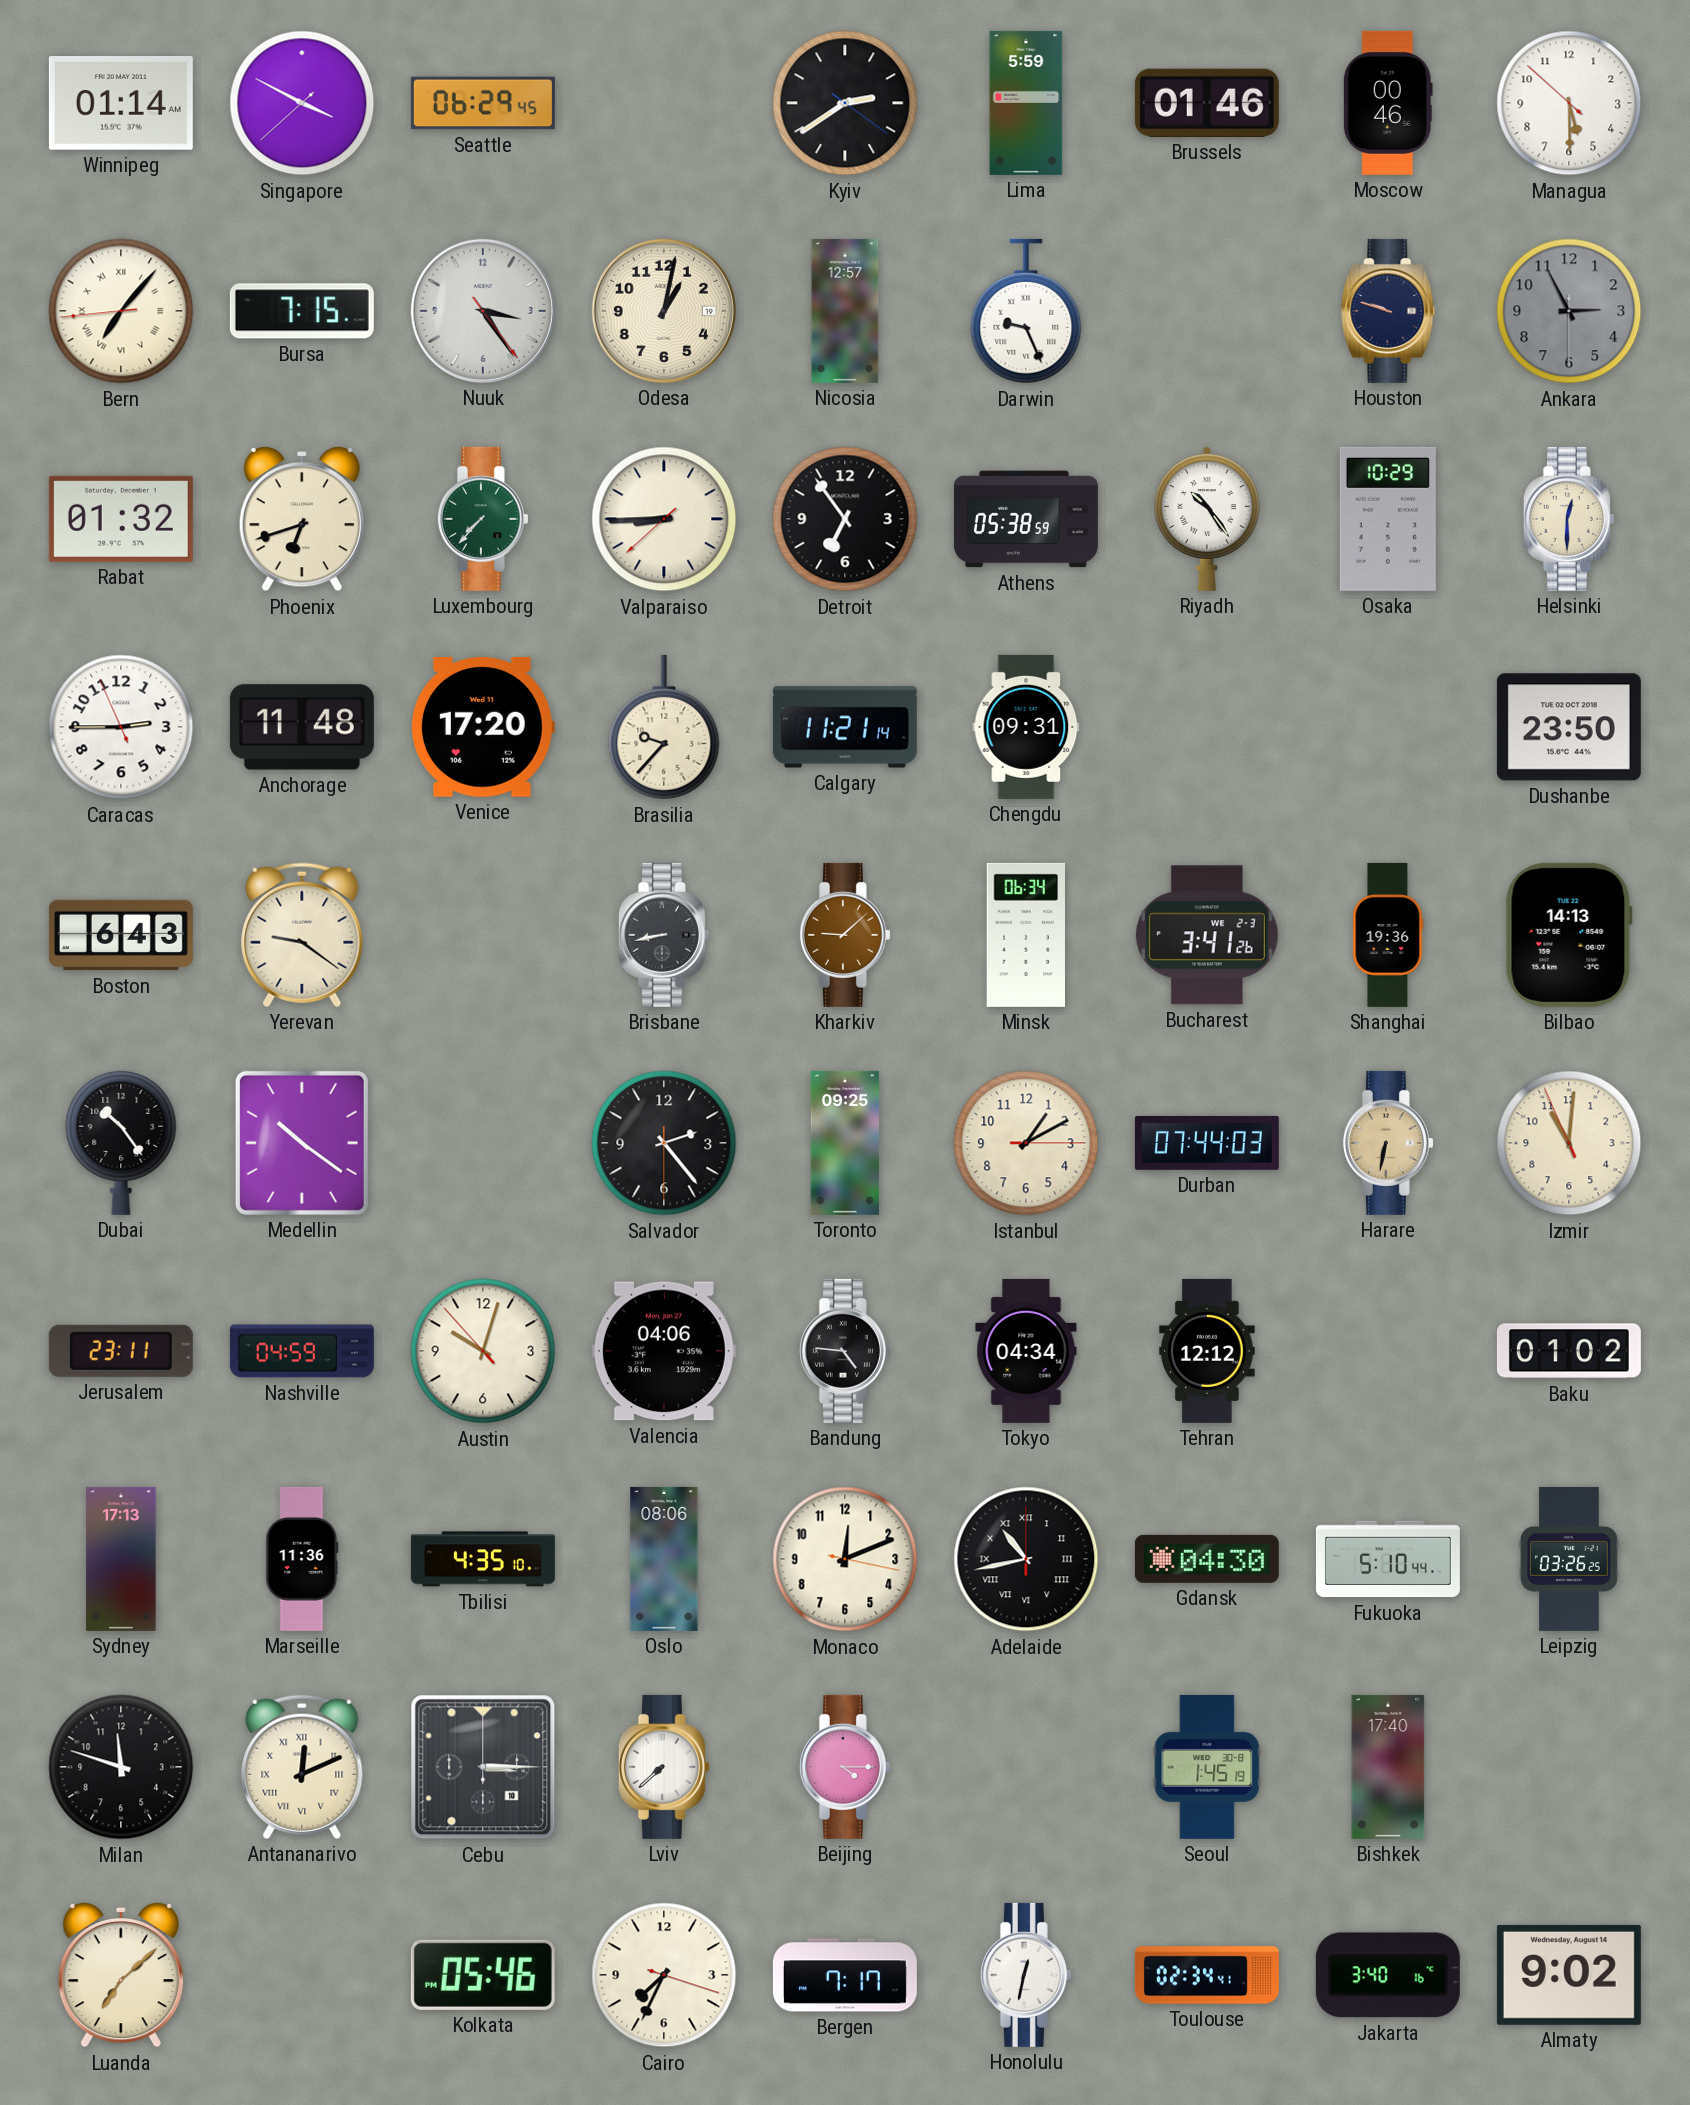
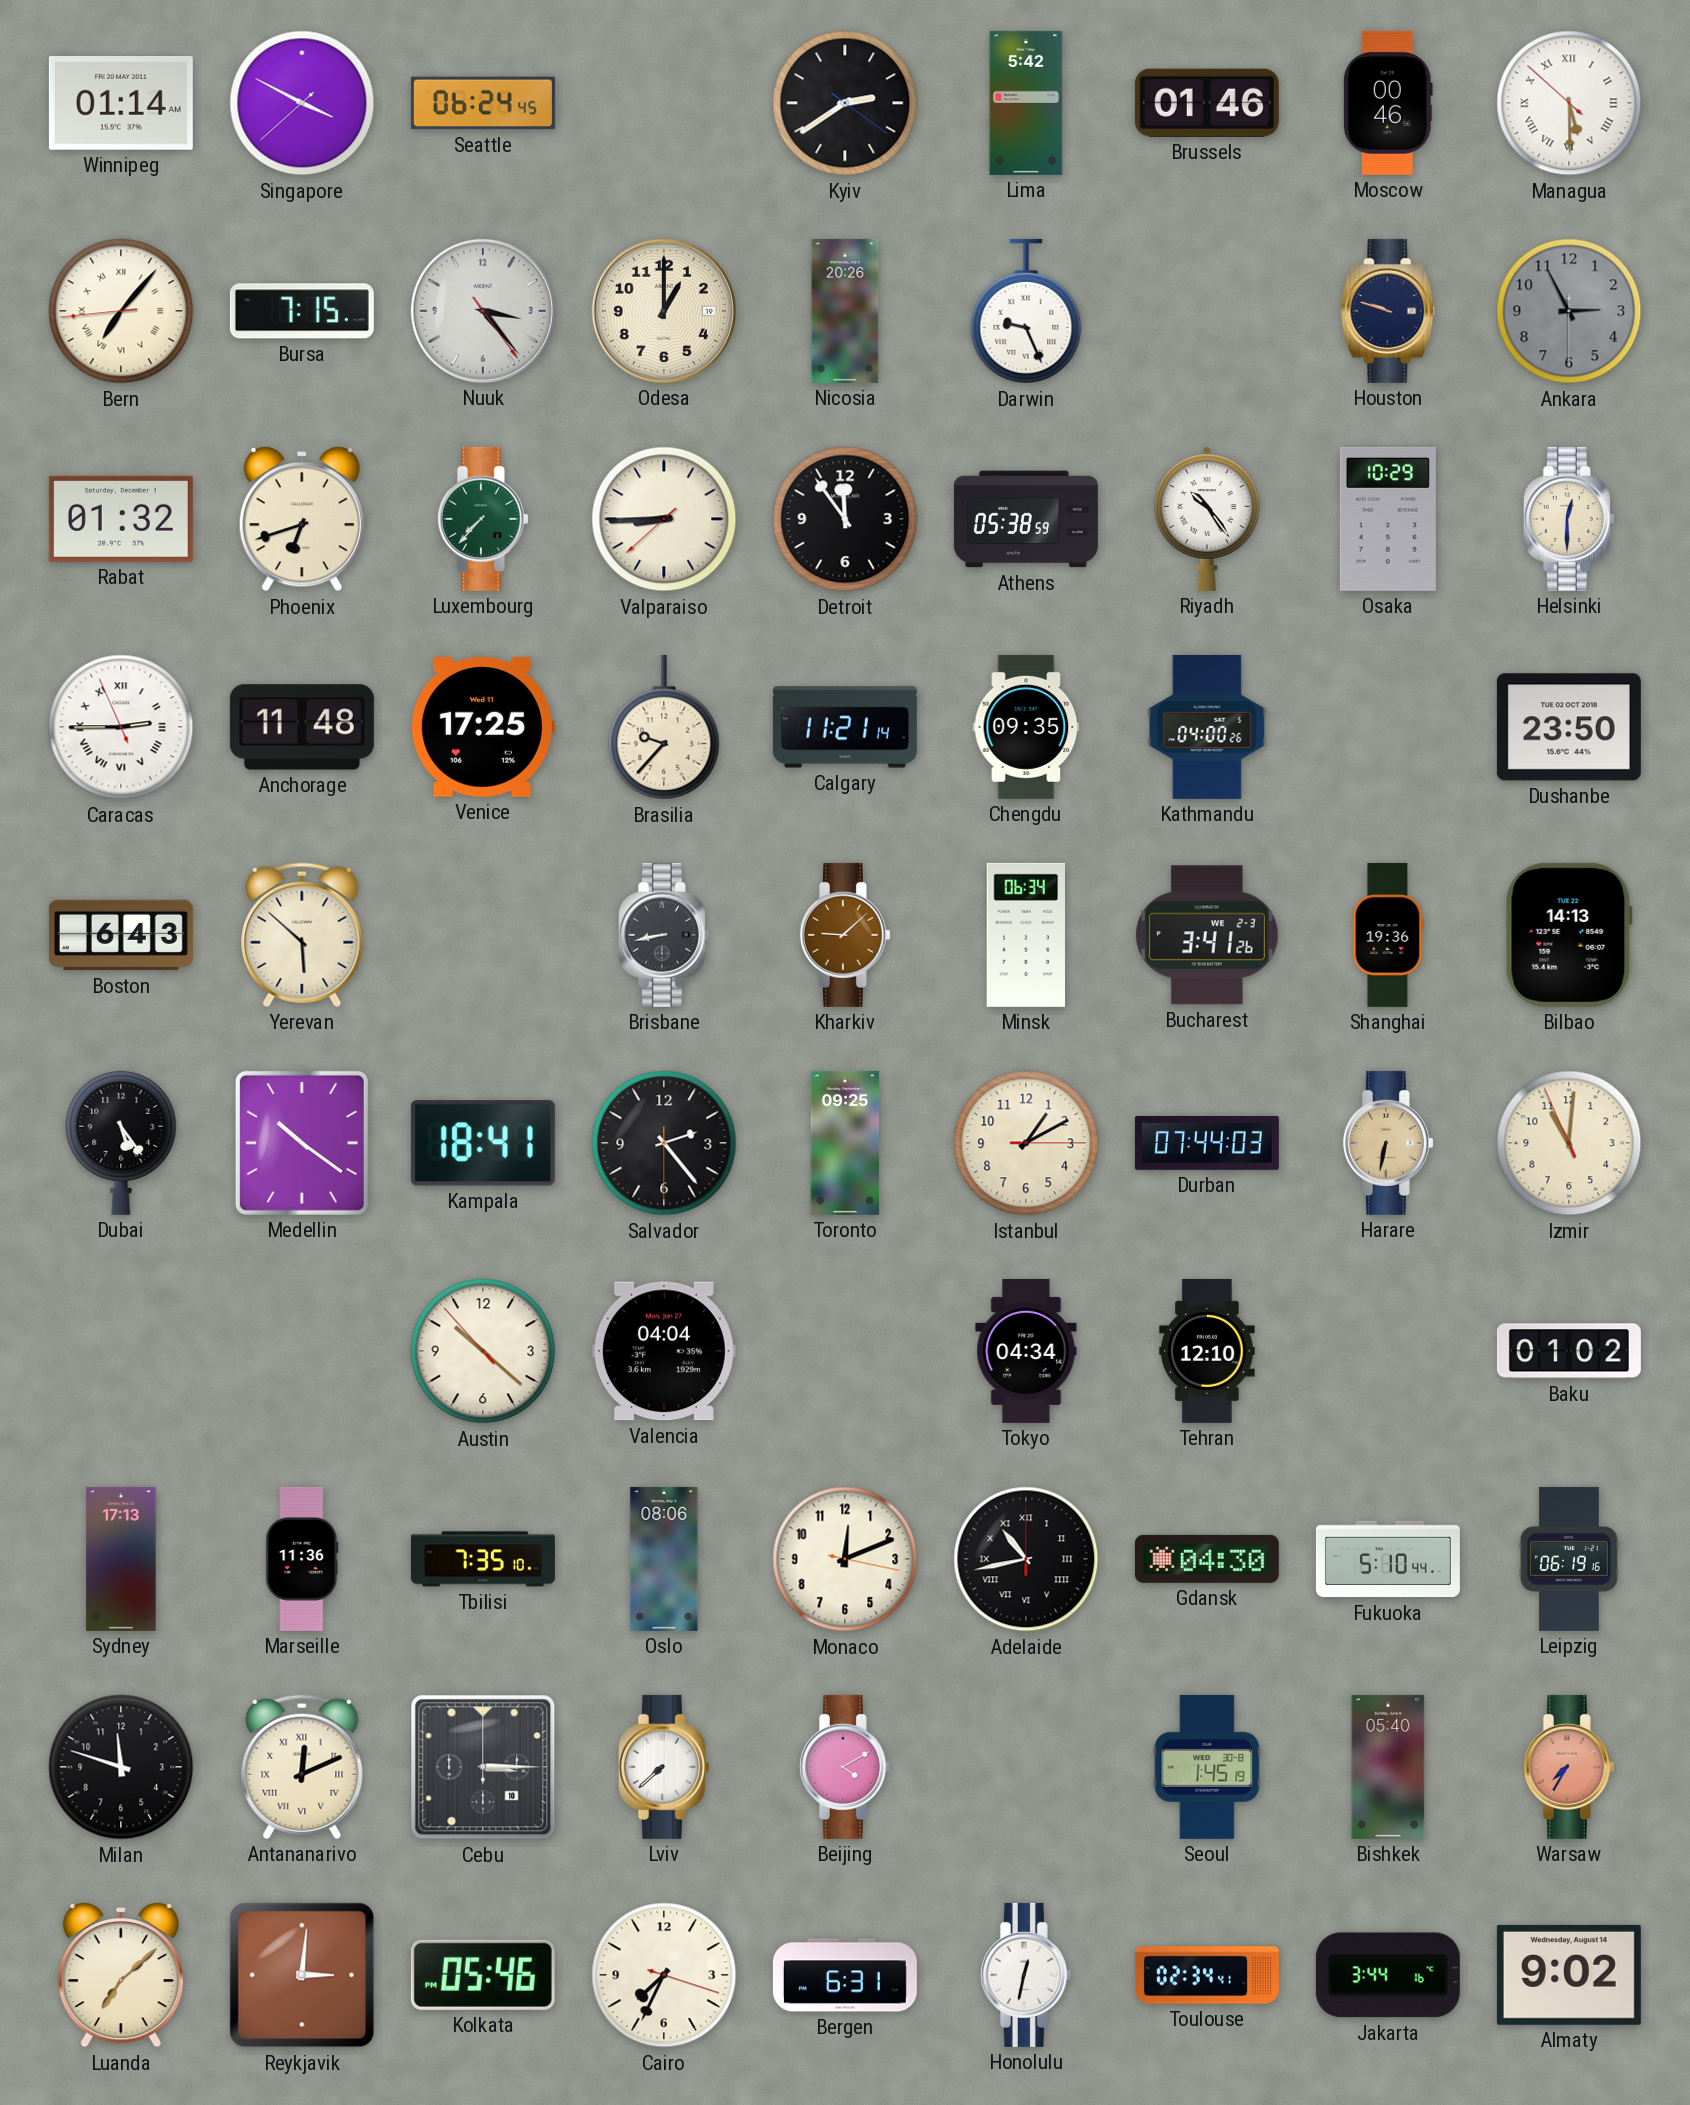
Seattle: 06:29 -> 06:24 (483, 103)
Lima: 5:59 -> 5:42 (1026, 103)
Managua numerals: Arabic -> Roman (1569, 103)
Nuuk: 3:24 -> 3:23 (483, 311)
Odesa: 1:02 -> 1:00 (664, 311)
Nicosia: 12:57 -> 20:26 (845, 311)
Detroit: 6:54 -> 11:54 (845, 519)
Caracas numerals: Arabic -> Roman (121, 727)
Venice: 17:20 -> 17:25 (482, 727)
Chengdu: 09:31 -> 09:35 (1026, 727)
Kathmandu: none -> 04:00 (1207, 727)
Yerevan: 9:21 -> 5:52 (302, 935)
Dubai: 10:24 -> 5:24 (121, 1142)
Kampala: none -> 18:41 (483, 1143)
Jerusalem: 23:11 -> none (121, 1351)
Nashville: 04:59 -> none (302, 1351)
Austin: 10:02 -> 10:21 (483, 1351)
Valencia: 04:06 -> 04:04 (664, 1351)
Bandung: 4:46 -> none (845, 1351)
Tehran: 12:12 -> 12:10 (1207, 1351)
Tbilisi: 4:35 -> 7:35 (483, 1559)
Leipzig: 03:26 -> 06:19 (1569, 1559)
Beijing: 4:15 -> 4:10 (845, 1767)
Bishkek: 17:40 -> 05:40 (1388, 1767)
Warsaw: none -> 7:35 (1569, 1767)
Reykjavik: none -> 3:01 (302, 1975)
Bergen: 7:17 -> 6:31 (845, 1975)
Jakarta: 3:40 -> 3:44 (1388, 1975)
